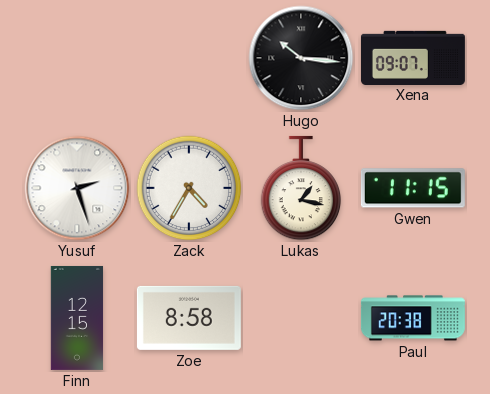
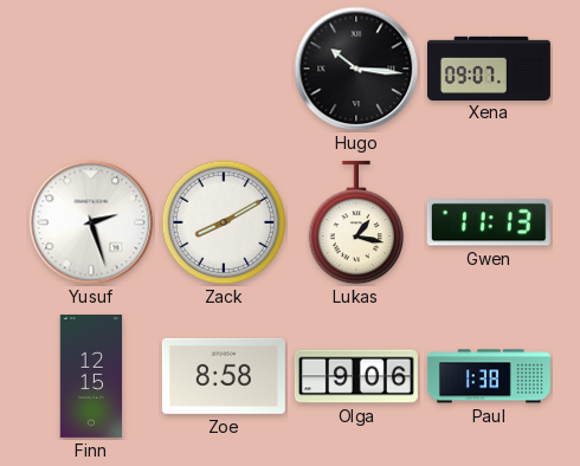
Zack: 4:35 -> 8:10 (224, 222)
Gwen: 11:15 -> 11:13 (489, 222)
Olga: none -> 9:06 (356, 376)
Paul: 20:38 -> 1:38 (489, 376)
